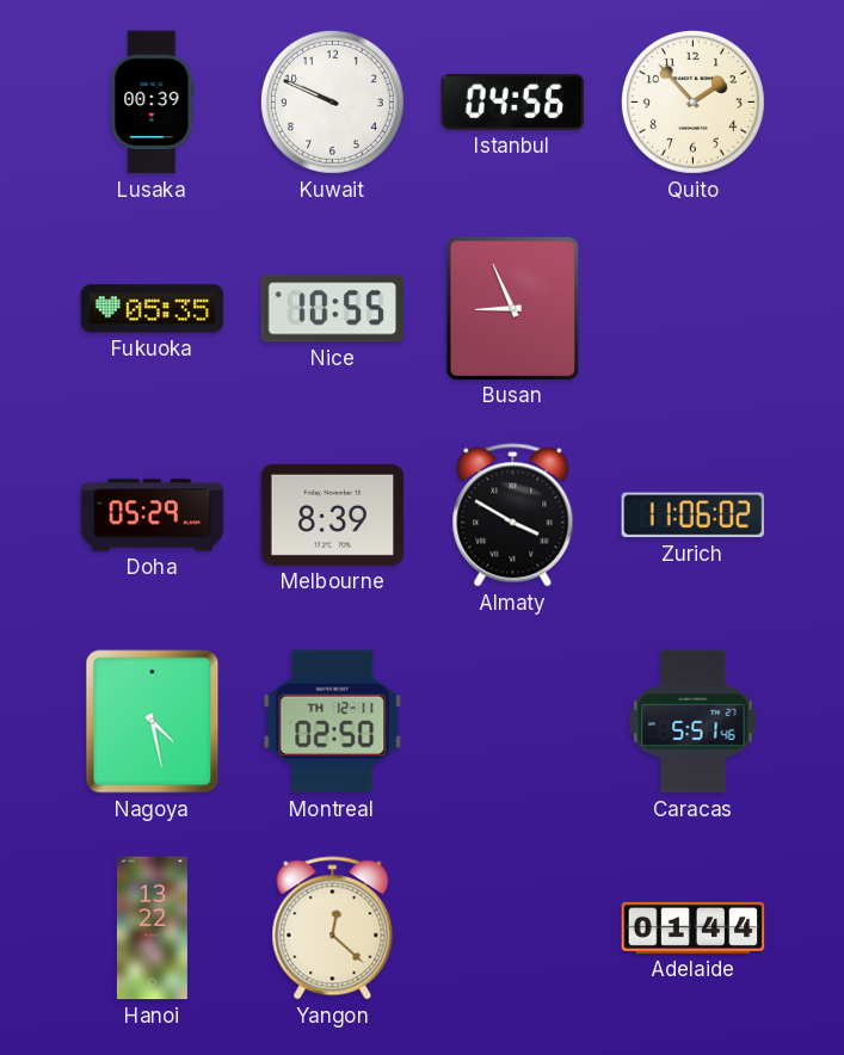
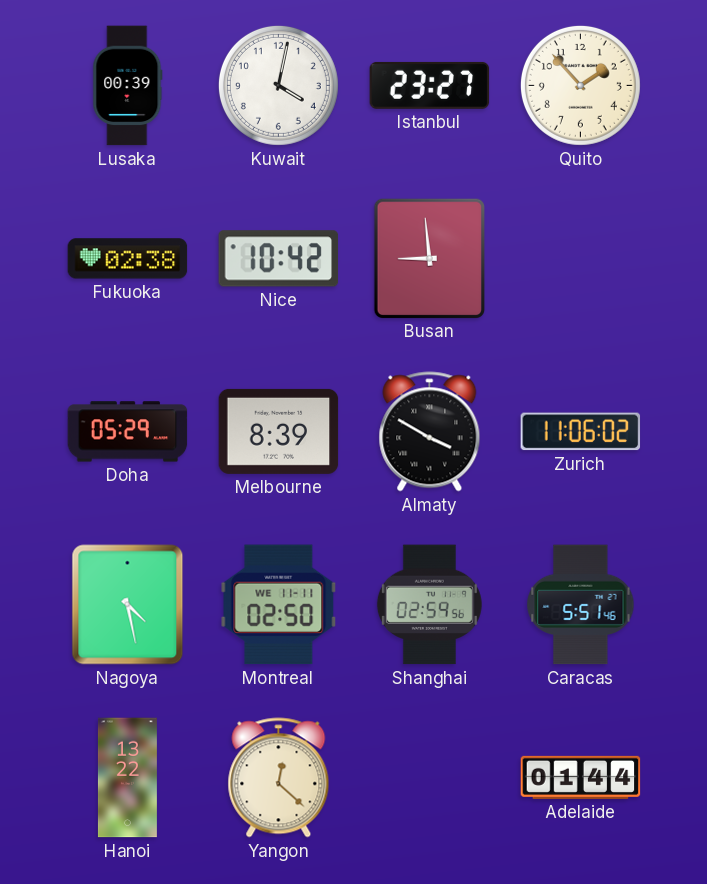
Kuwait: 9:49 -> 4:02 (278, 85)
Istanbul: 04:56 -> 23:27 (430, 85)
Fukuoka: 05:35 -> 02:38 (128, 259)
Nice: 10:55 -> 10:42 (279, 259)
Busan: 8:56 -> 8:59 (429, 258)
Montreal date: TH 12-11 -> WE 11-11 (279, 605)
Shanghai: none -> 02:59 (429, 605)
